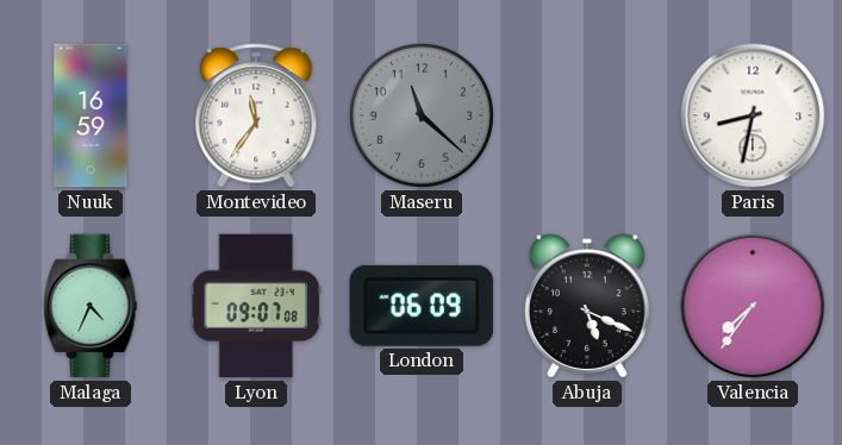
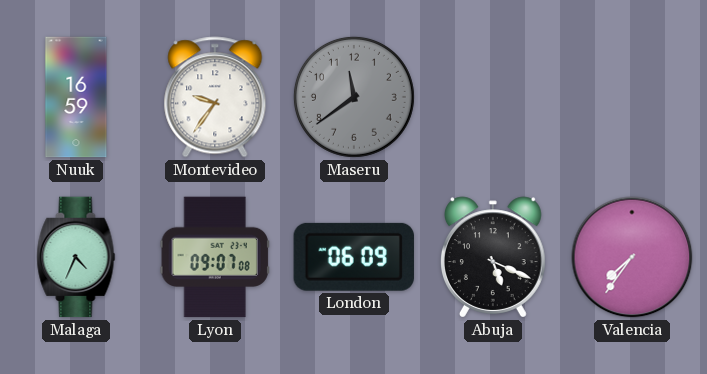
Montevideo: 11:36 -> 9:36 (215, 97)
Maseru: 11:22 -> 11:39 (354, 97)
Paris: 8:32 -> none (753, 115)
